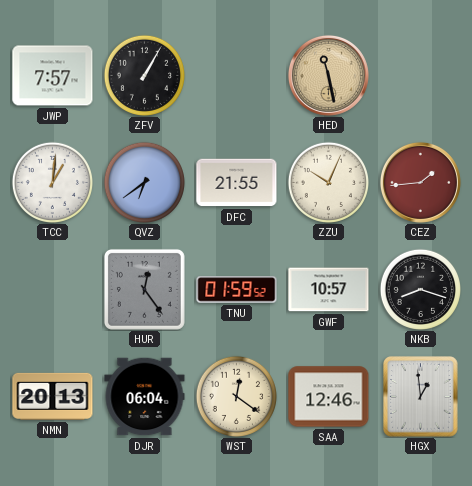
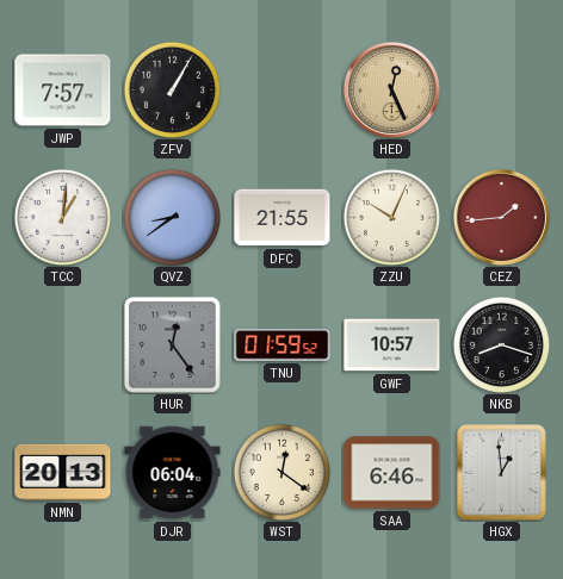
HED: 11:28 -> 12:26 (391, 89)
QVZ: 6:39 -> 8:39 (172, 217)
SAA: 12:46 -> 6:46 (392, 473)
